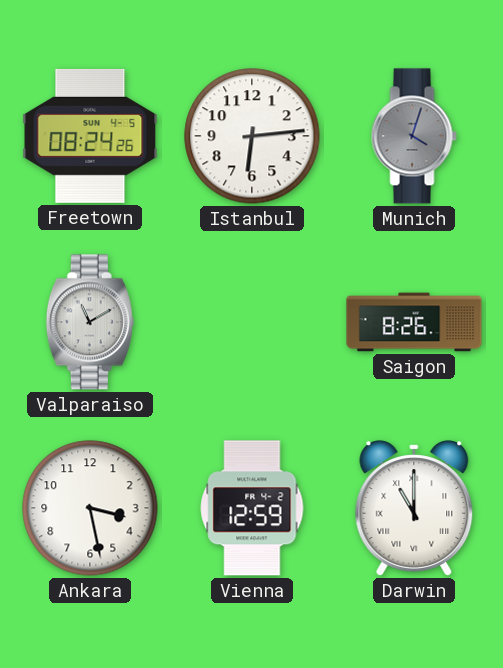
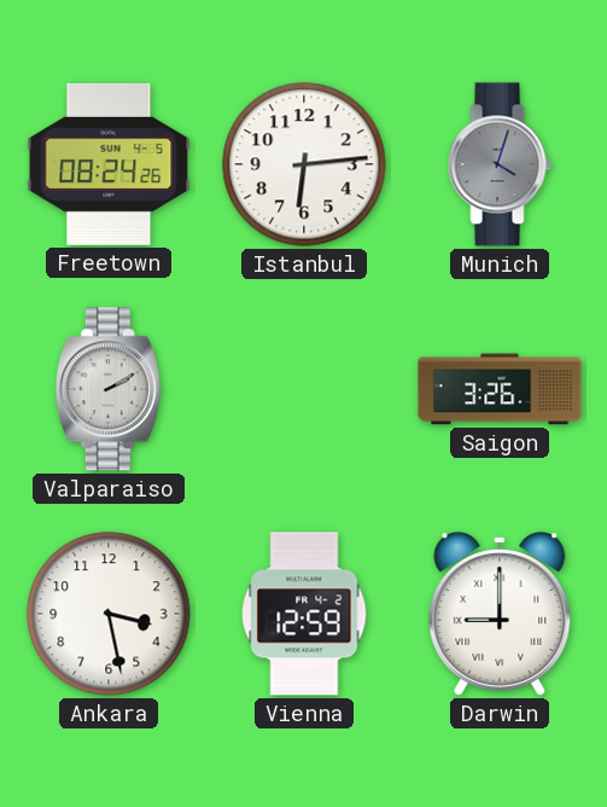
Valparaiso: 11:10 -> 2:10 (109, 389)
Saigon: 8:26 -> 3:26 (500, 389)
Darwin: 11:00 -> 9:00 (500, 614)
